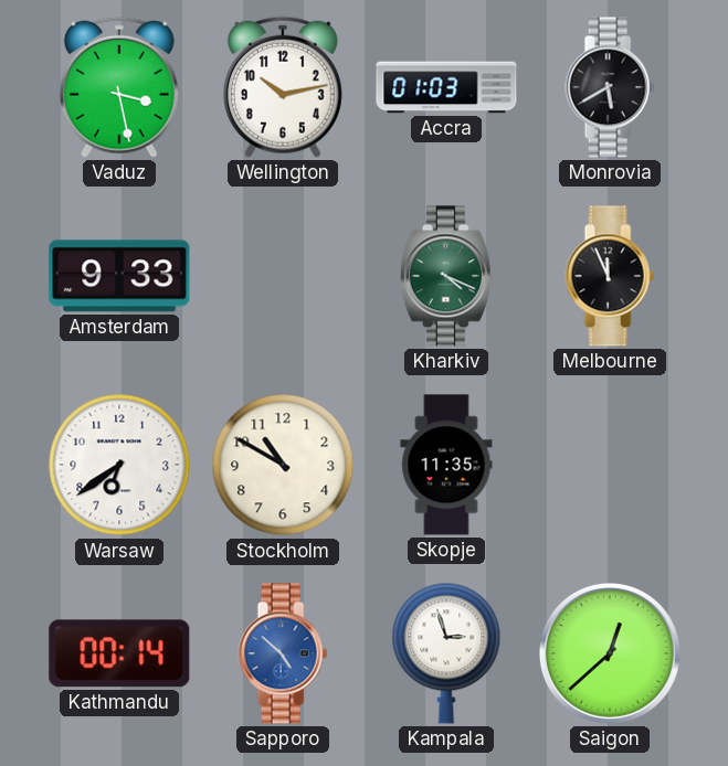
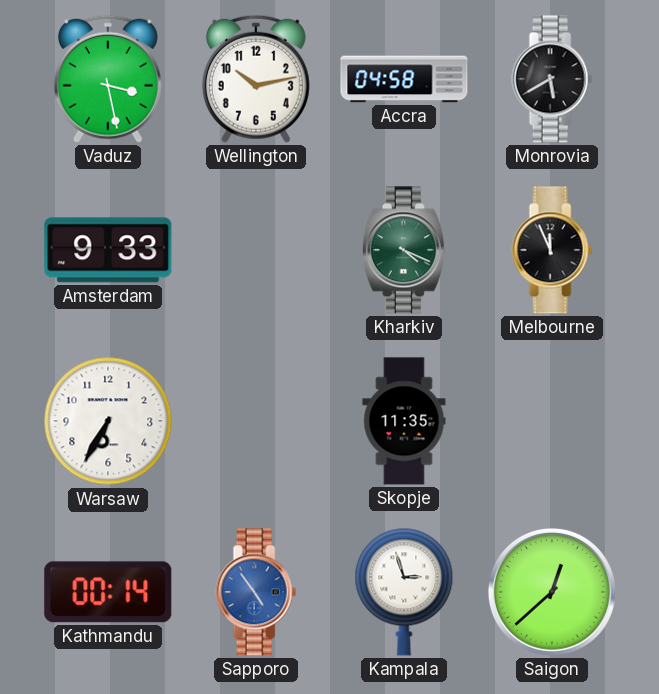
Accra: 01:03 -> 04:58 (404, 79)
Warsaw: 6:39 -> 6:35 (108, 421)
Stockholm: 10:50 -> none (283, 465)
Sapporo: 4:52 -> 4:54 (256, 592)
